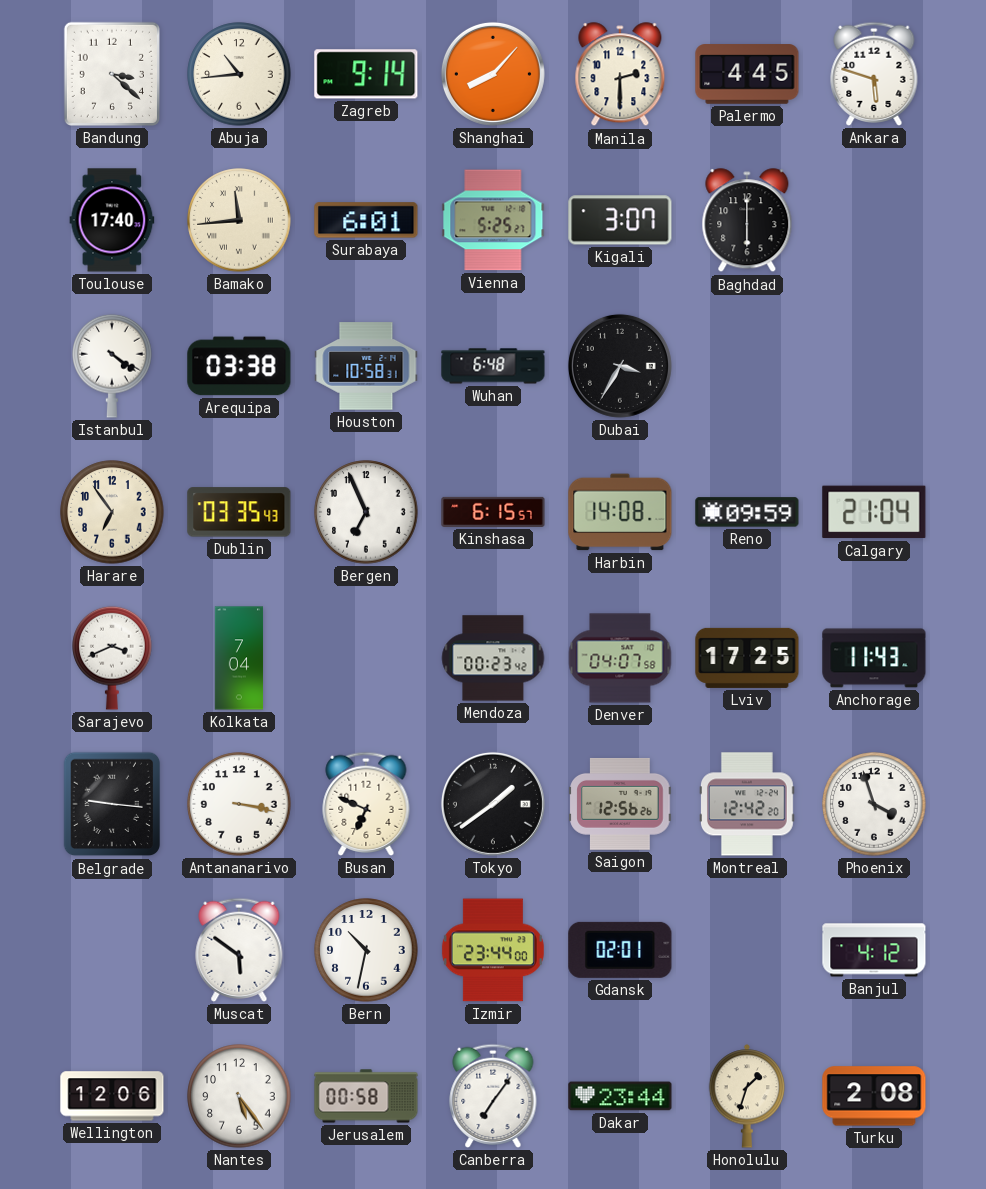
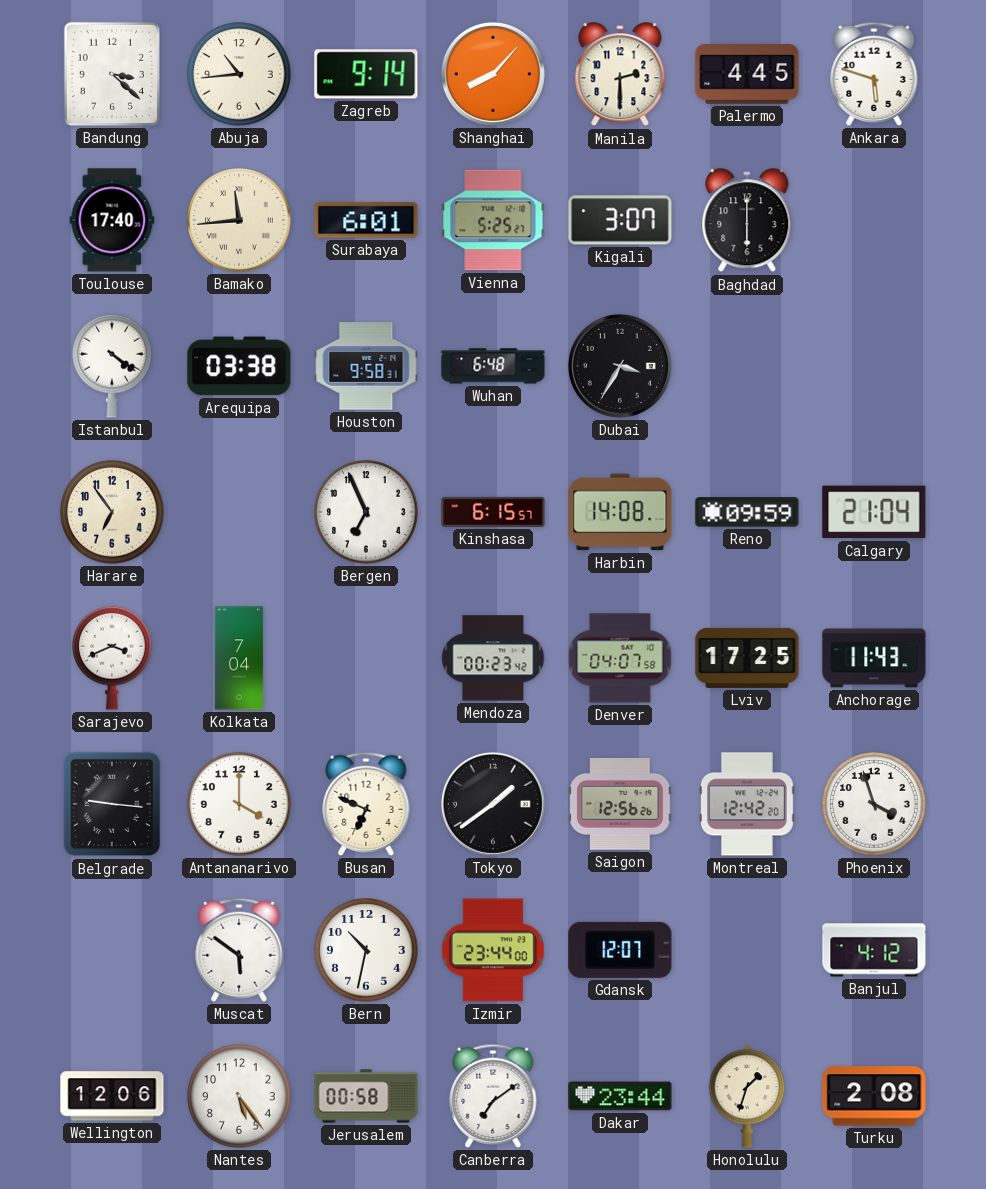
Houston: 10:58 -> 9:58 (366, 366)
Dublin: 03:35 -> none (239, 512)
Antananarivo: 3:17 -> 4:00 (239, 804)
Gdansk: 02:01 -> 12:07 (620, 950)
Canberra: 7:06 -> 7:09 (493, 1096)
